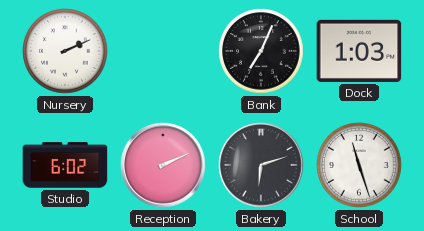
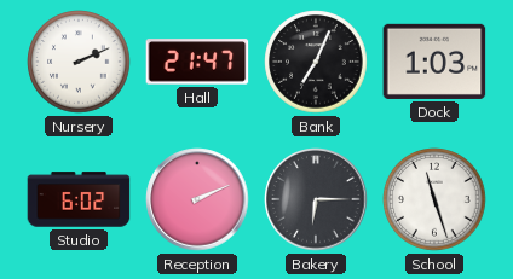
Hall: none -> 21:47 (197, 62)
Bakery: 6:12 -> 6:15 (316, 199)
